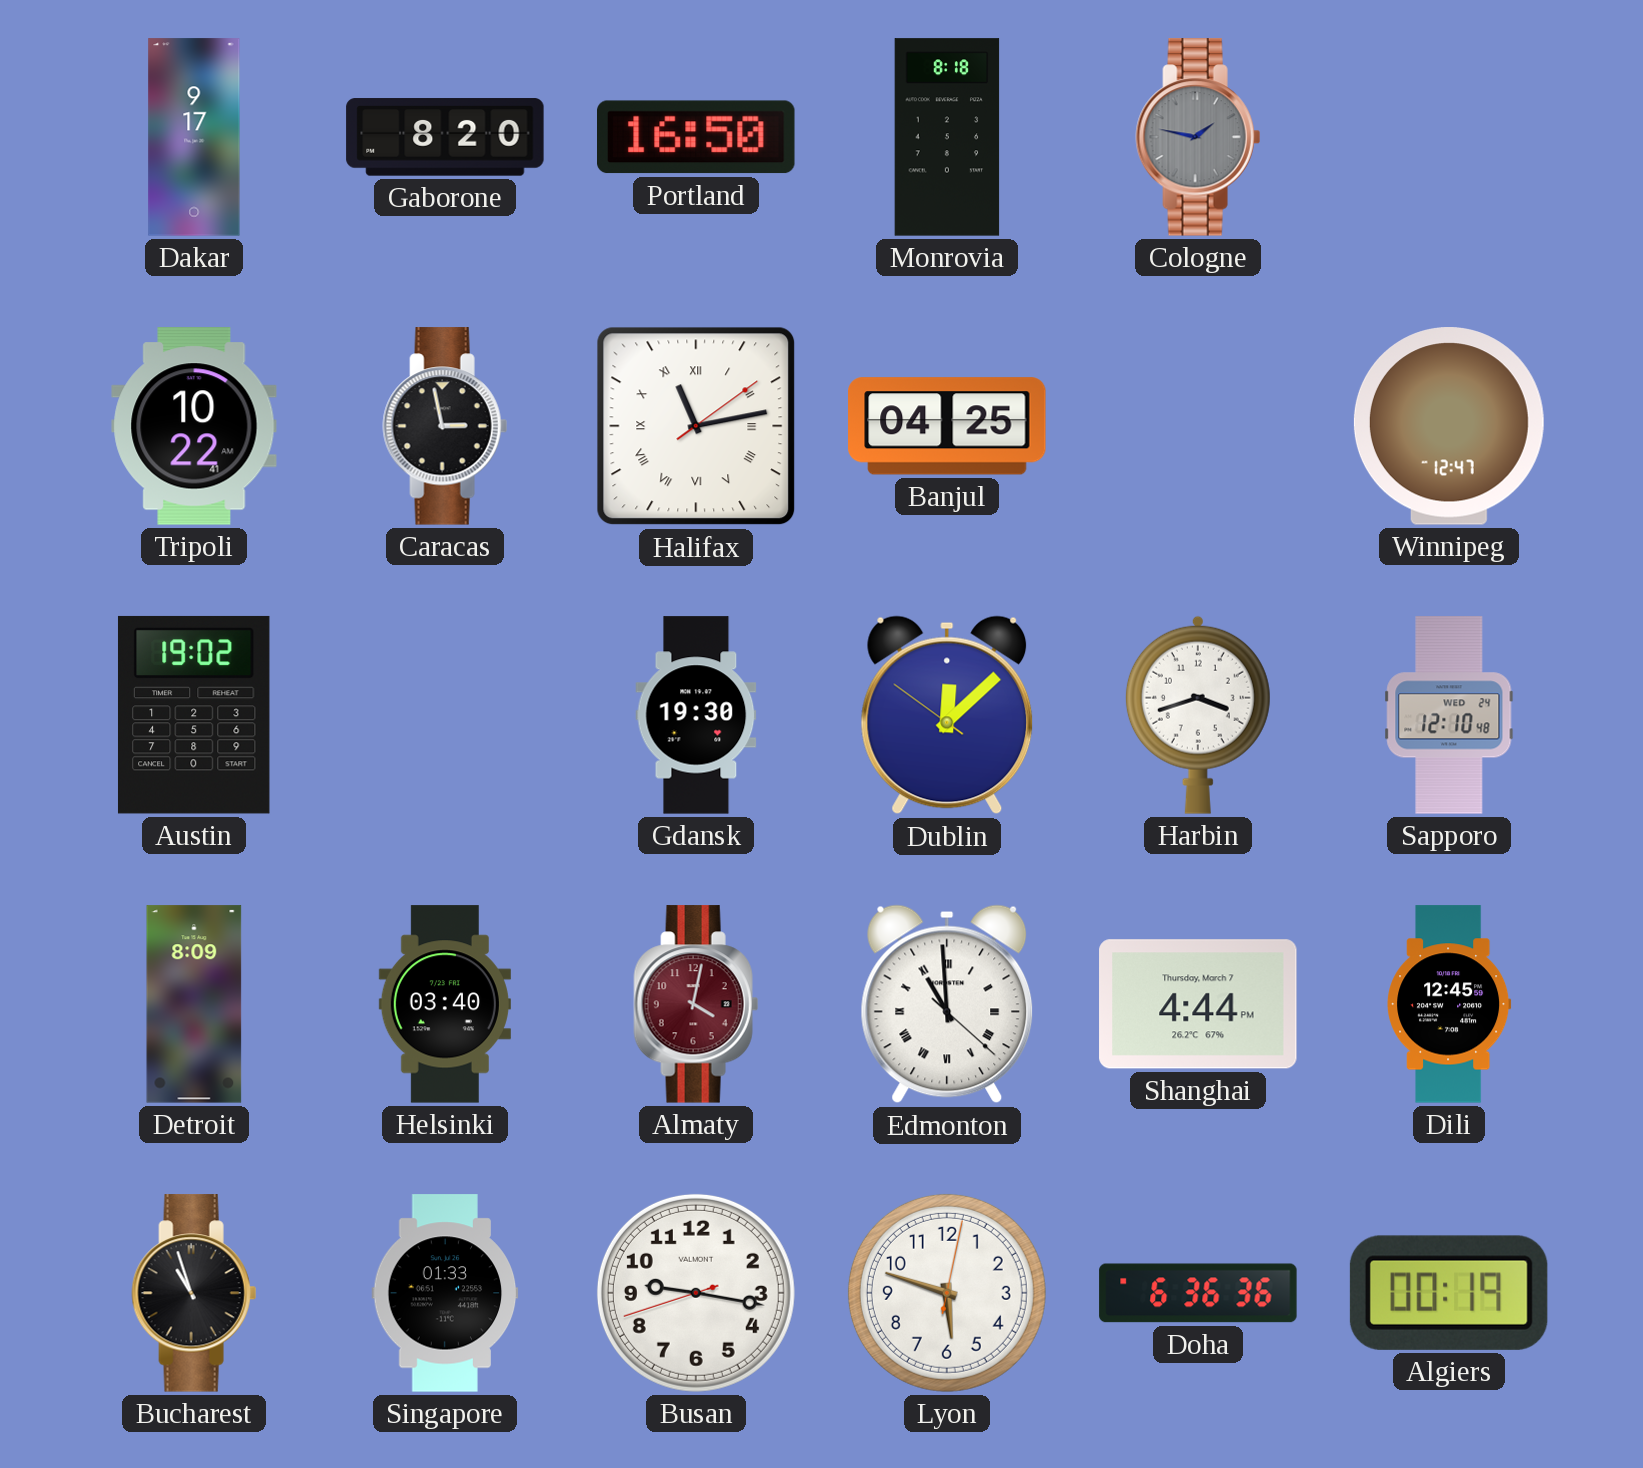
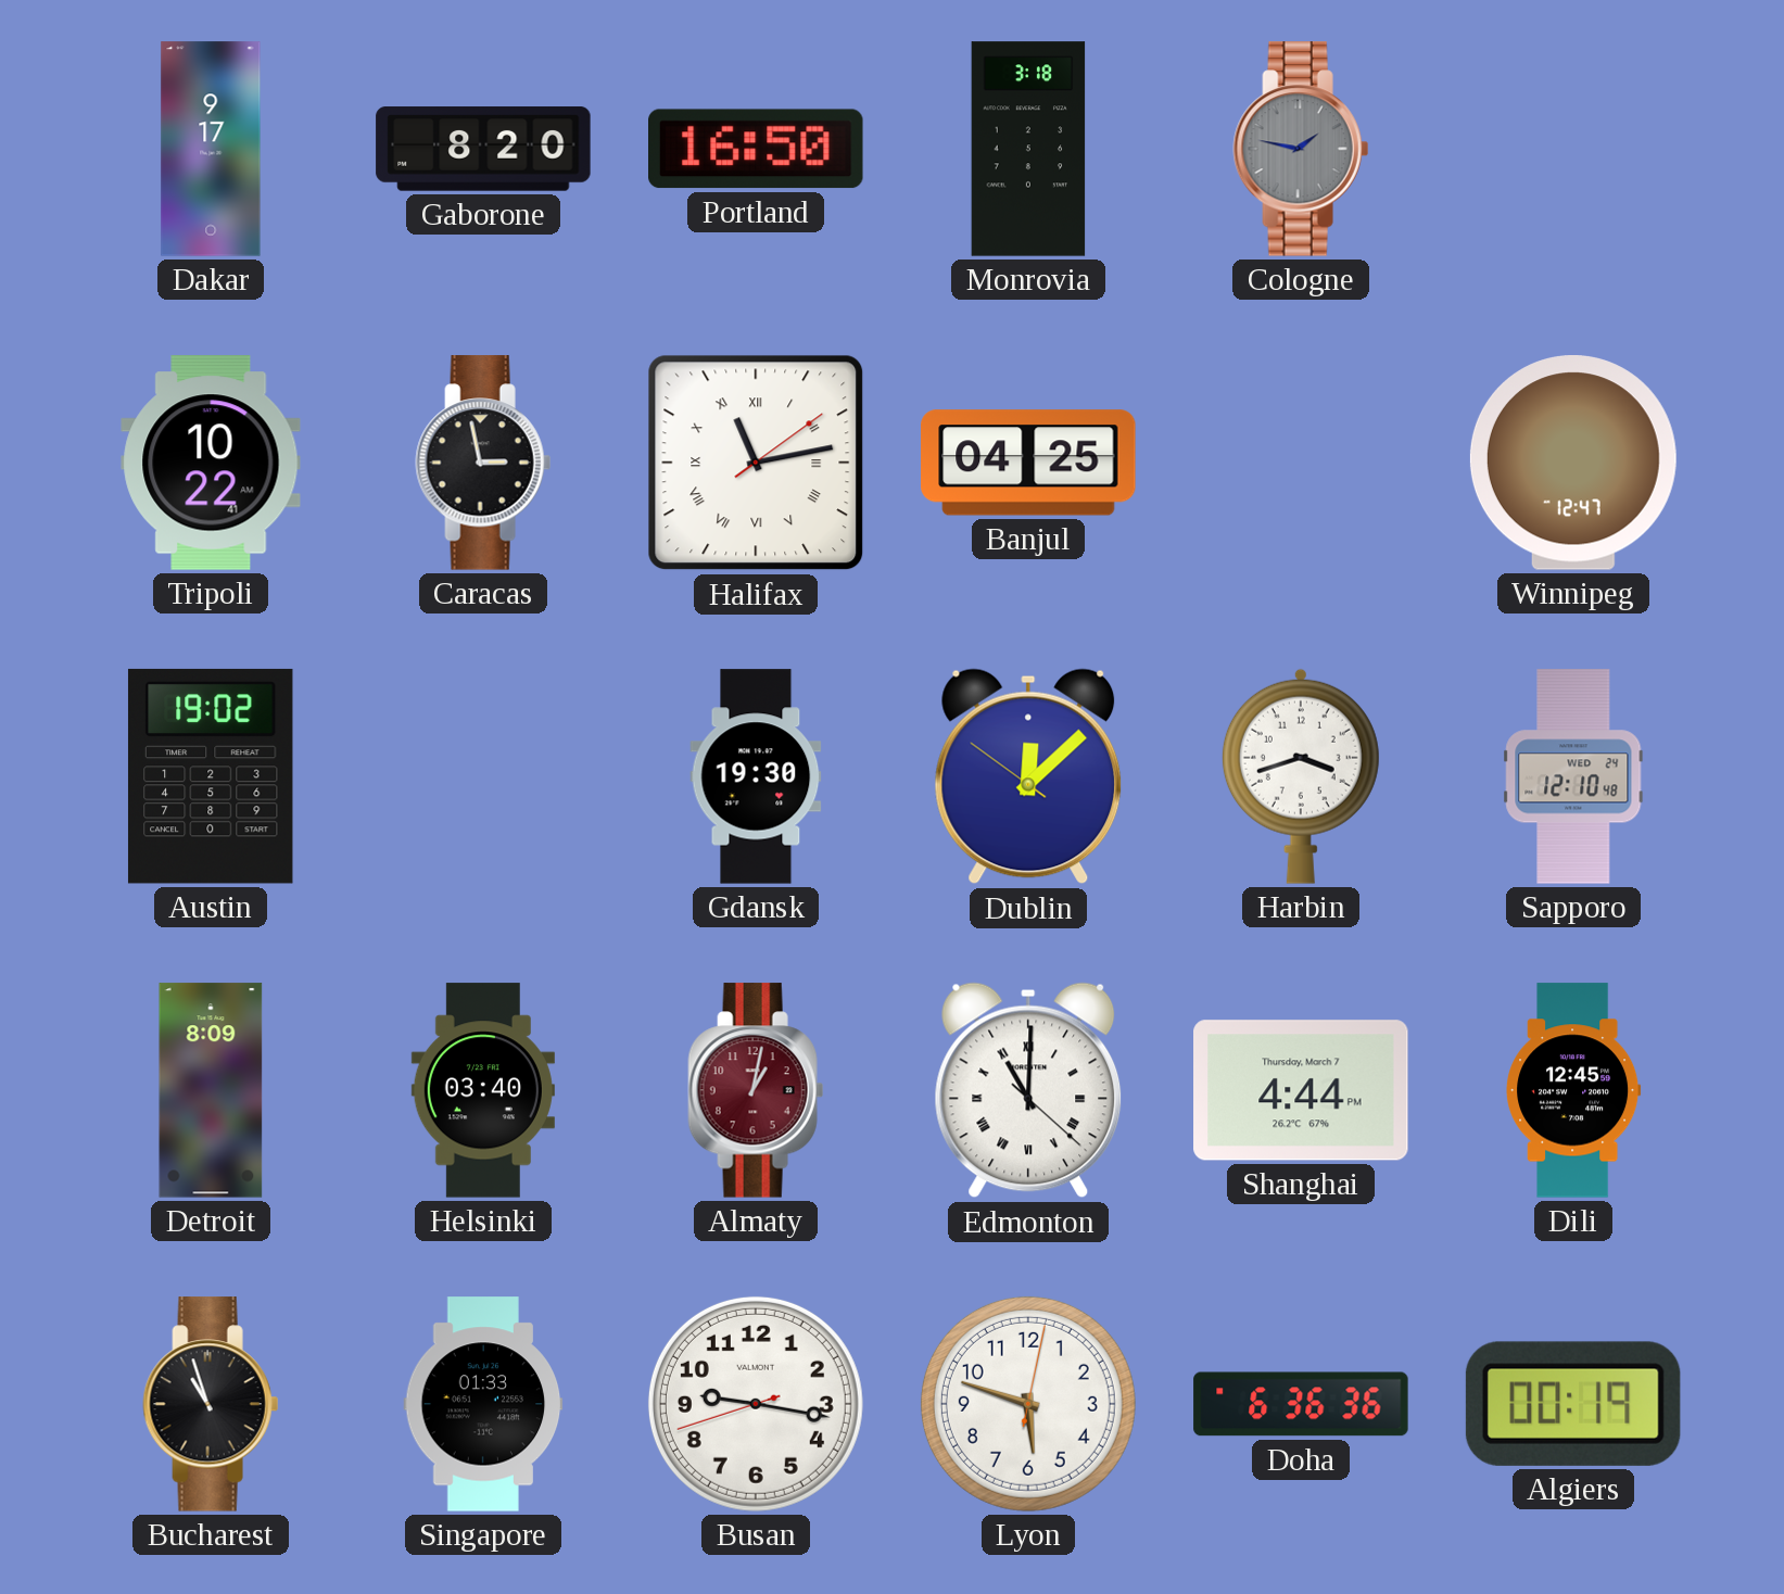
Monrovia: 8:18 -> 3:18 (1028, 149)
Almaty: 4:02 -> 1:02 (756, 1090)
Edmonton: 10:59 -> 11:00 (1028, 1090)
